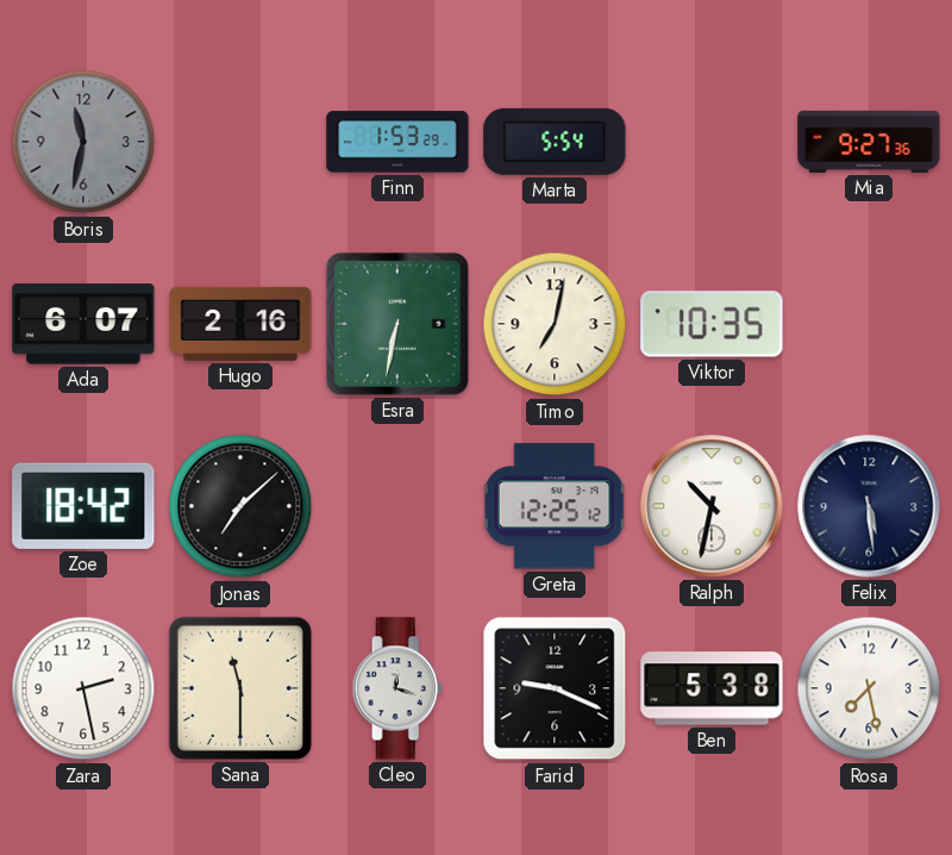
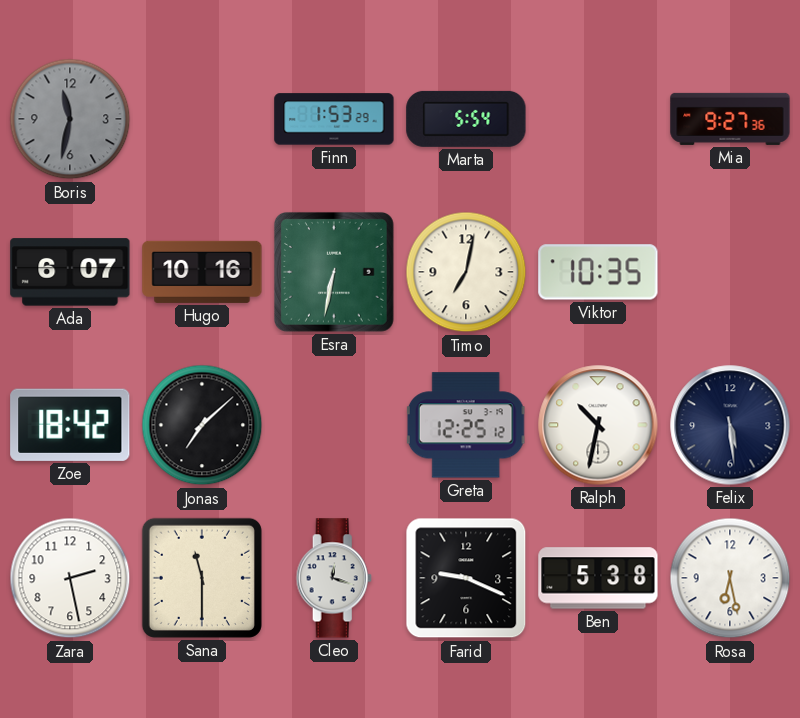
Hugo: 2:16 -> 10:16 (202, 272)
Rosa: 7:28 -> 6:28 (730, 578)
